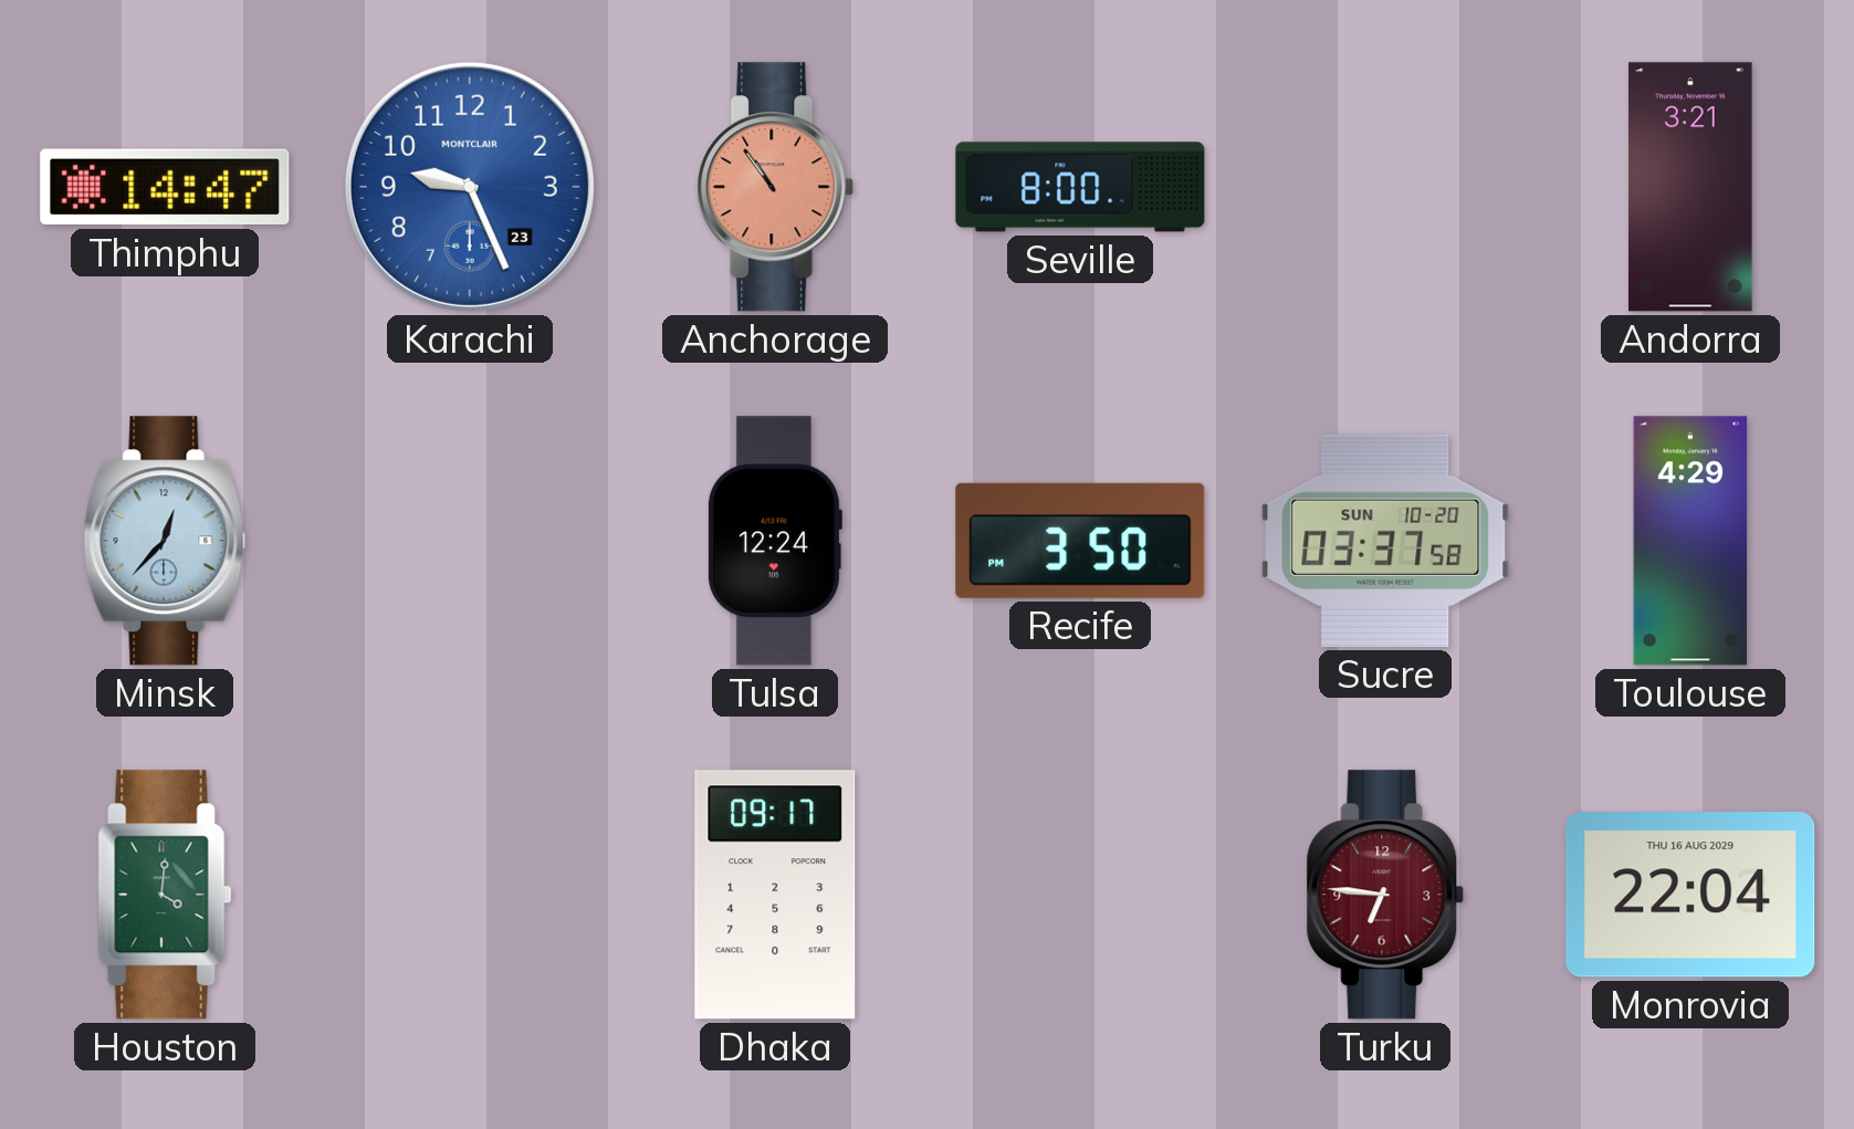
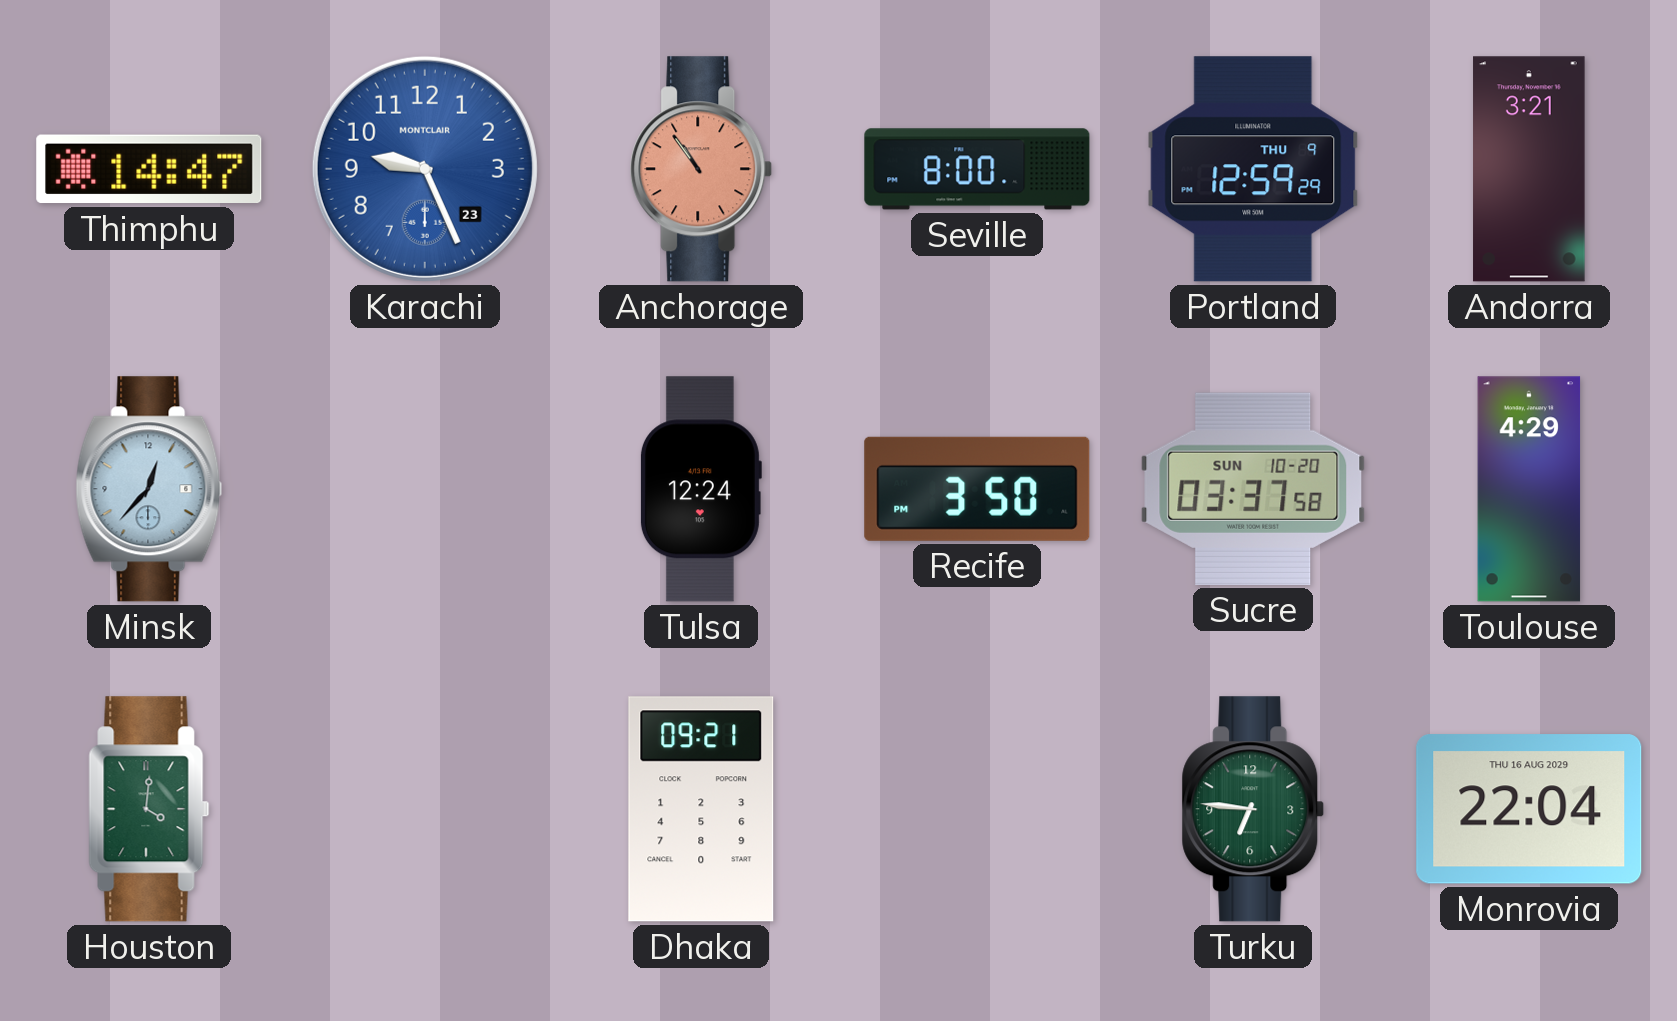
Portland: none -> 12:59 (1253, 169)
Dhaka: 09:17 -> 09:21 (701, 809)
Turku dial: burgundy -> green (1253, 809)
